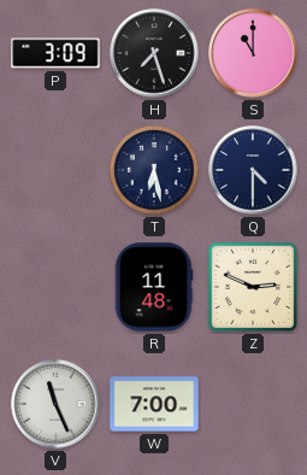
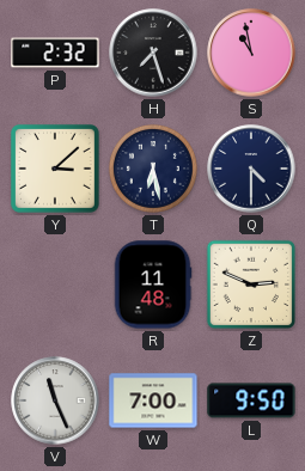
P: 3:09 -> 2:32 (55, 53)
S: 11:00 -> 10:58 (251, 53)
Y: none -> 3:08 (55, 169)
L: none -> 9:50 (251, 400)
